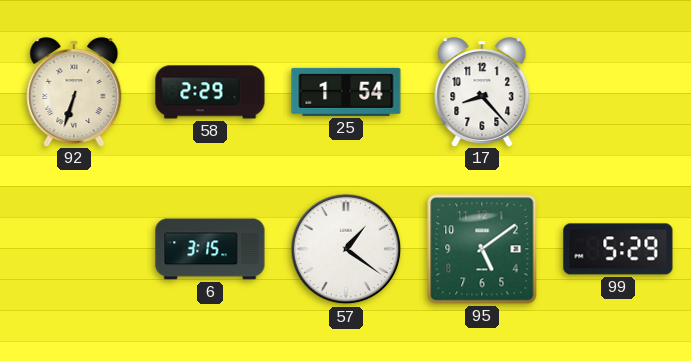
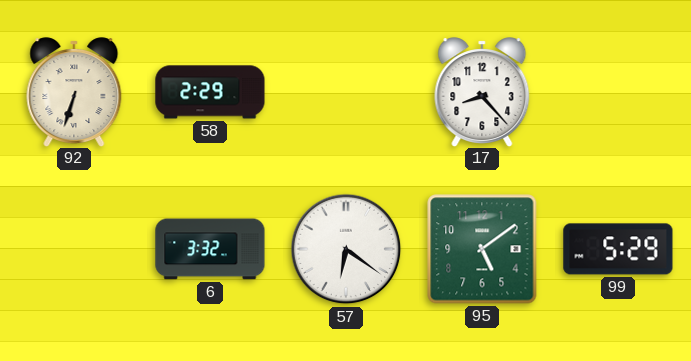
25: 1:54 -> none (346, 92)
6: 3:15 -> 3:32 (210, 249)
57: 1:21 -> 6:21 (346, 249)
